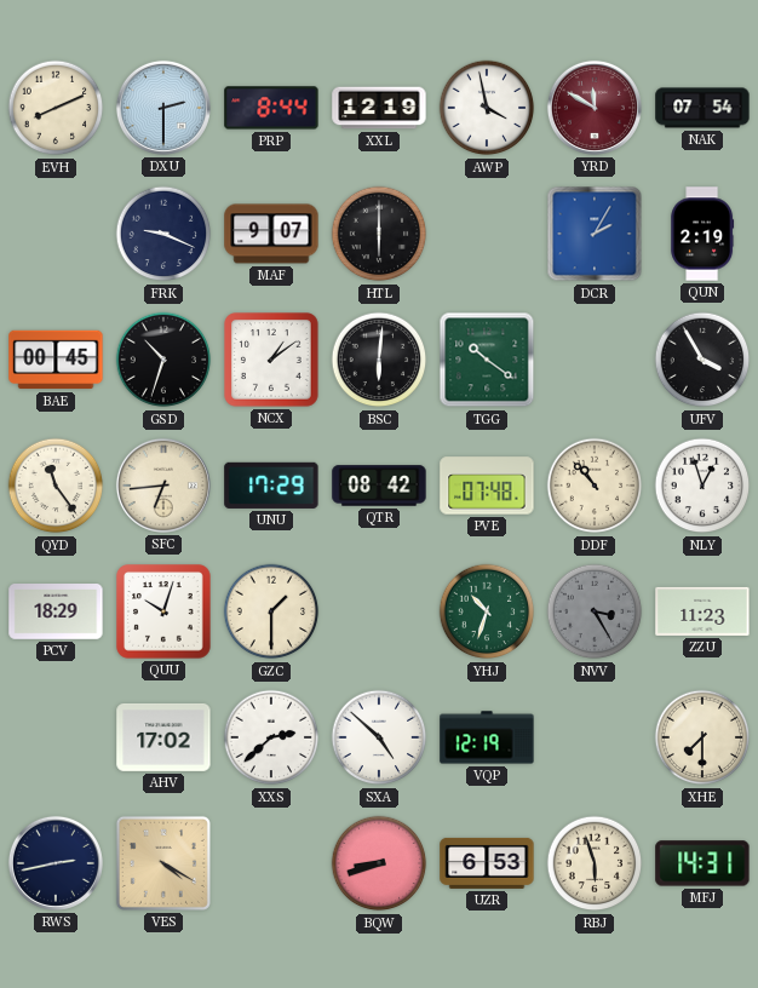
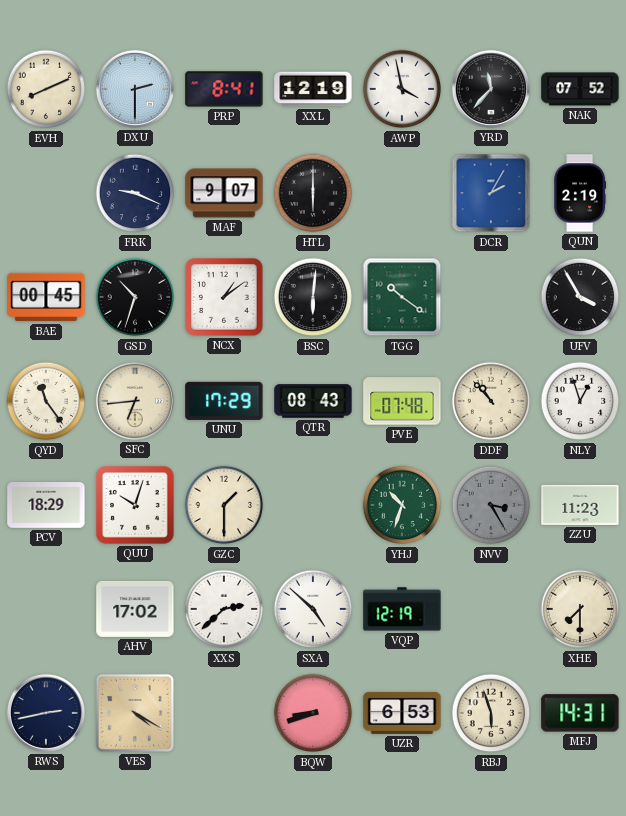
PRP: 8:44 -> 8:41 (224, 89)
YRD: 11:50 -> 11:37 (491, 89)
YRD dial: burgundy -> black (491, 89)
NAK: 07:54 -> 07:52 (580, 89)
QTR: 08:42 -> 08:43 (313, 401)
